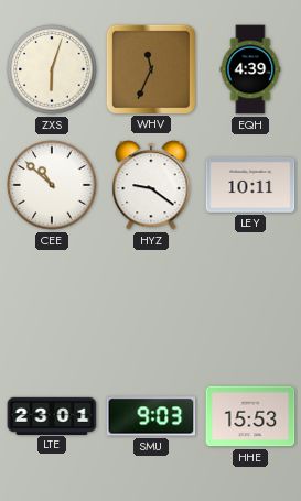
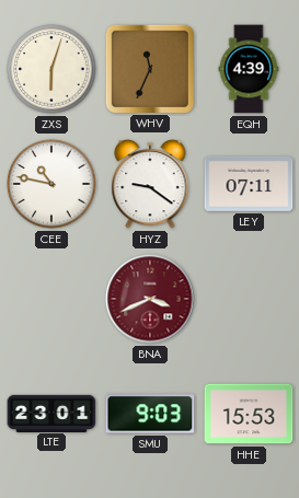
CEE: 10:52 -> 10:47 (51, 184)
LEY: 10:11 -> 07:11 (249, 184)
BNA: none -> 3:41 (150, 299)
